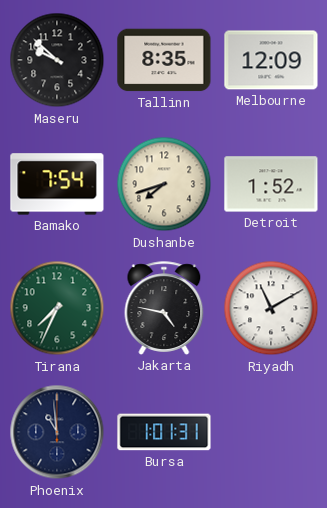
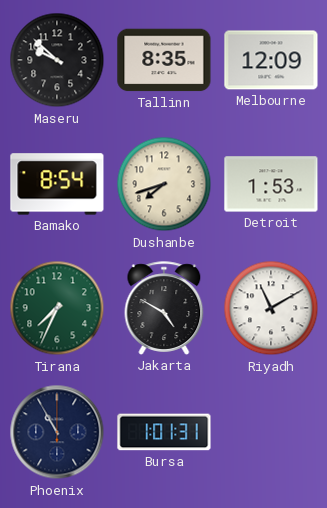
Bamako: 7:54 -> 8:54 (57, 184)
Detroit: 1:52 -> 1:53 (271, 184)
Jakarta: 4:47 -> 4:50 (164, 308)
Phoenix: 10:59 -> 10:55 (57, 432)
